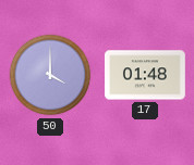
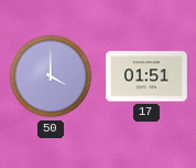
17: 01:48 -> 01:51 (148, 76)
